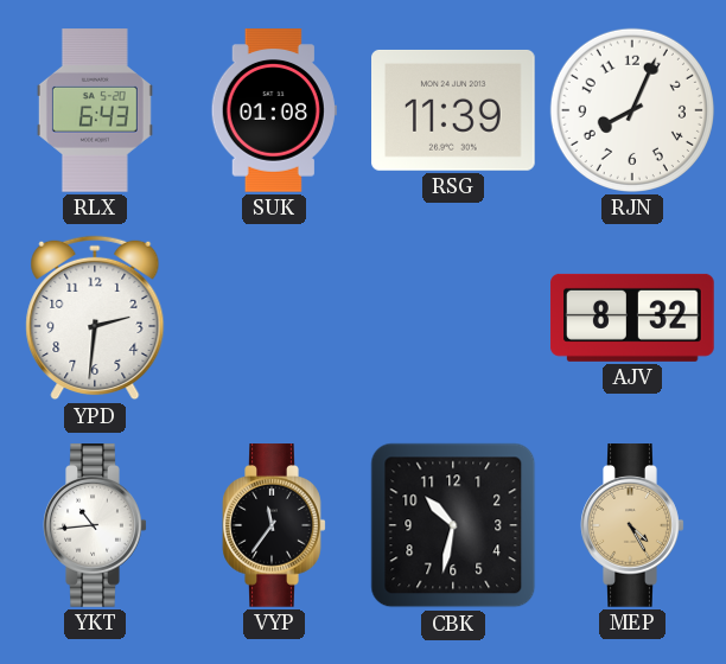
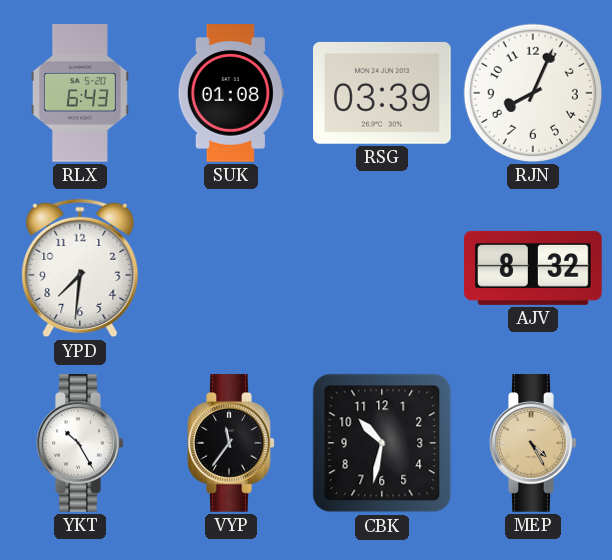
RSG: 11:39 -> 03:39 (383, 93)
YPD: 2:31 -> 7:31 (80, 268)
YKT: 10:44 -> 10:25 (80, 443)
